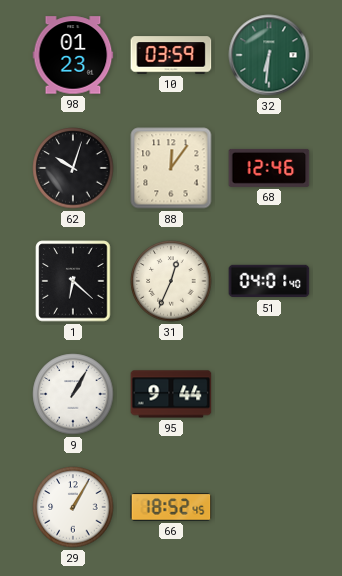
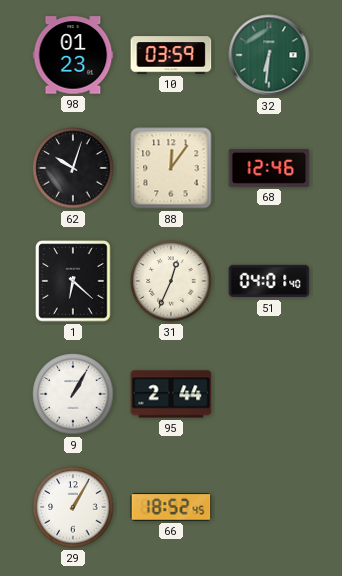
95: 9:44 -> 2:44 (171, 394)
